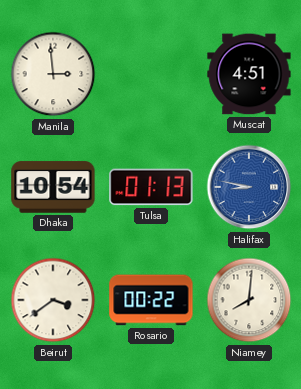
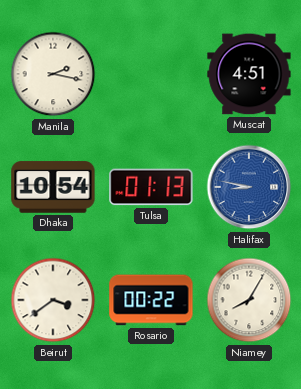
Manila: 2:59 -> 2:17 (53, 74)
Niamey: 8:01 -> 8:05 (249, 300)
